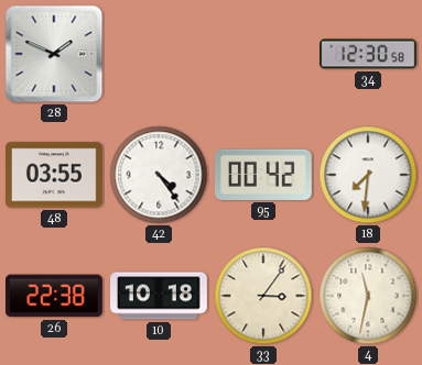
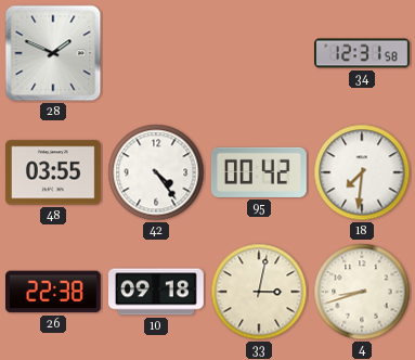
34: 12:30 -> 12:31 (363, 53)
10: 10:18 -> 09:18 (157, 292)
33: 3:06 -> 3:02 (259, 292)
4: 11:32 -> 8:42 (362, 292)
